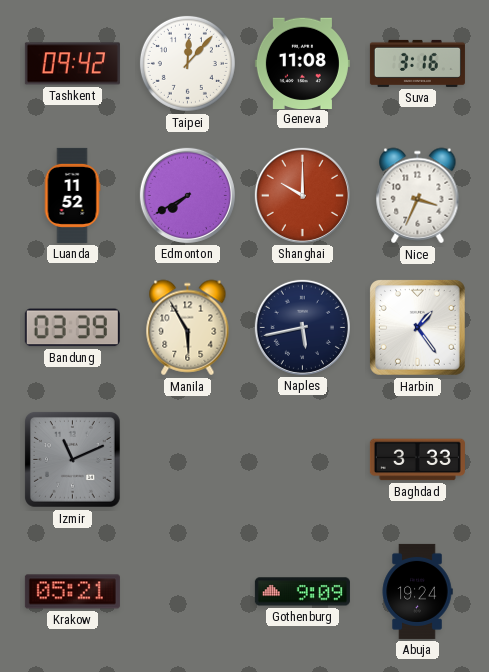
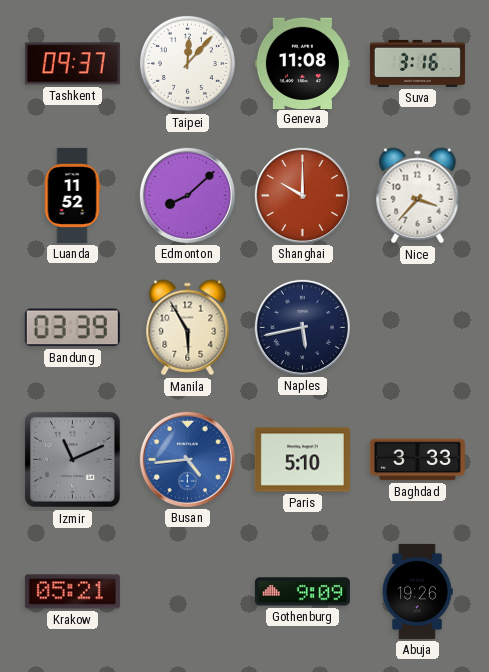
Tashkent: 09:42 -> 09:37 (72, 64)
Edmonton: 7:40 -> 8:08 (187, 195)
Nice: 3:34 -> 3:37 (418, 196)
Harbin: 1:24 -> none (417, 327)
Busan: none -> 4:44 (187, 459)
Paris: none -> 5:10 (302, 460)
Abuja: 19:24 -> 19:26 (417, 591)
